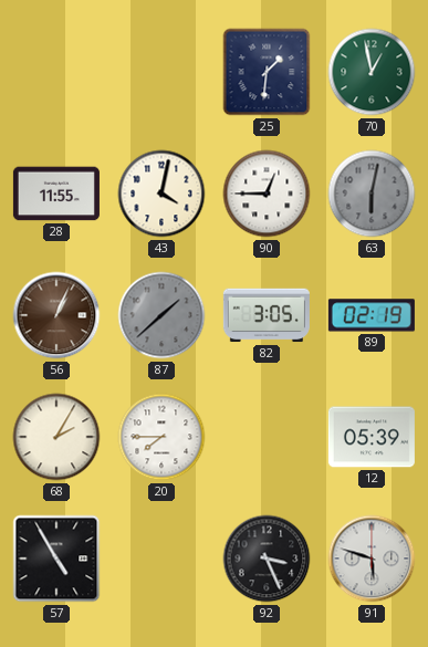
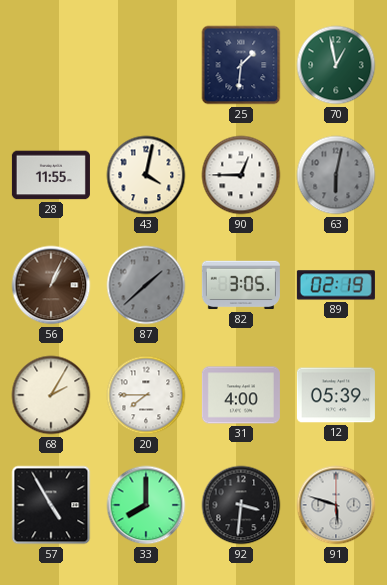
31: none -> 4:00 (241, 395)
33: none -> 8:00 (146, 505)
92: 3:26 -> 3:31 (241, 505)
